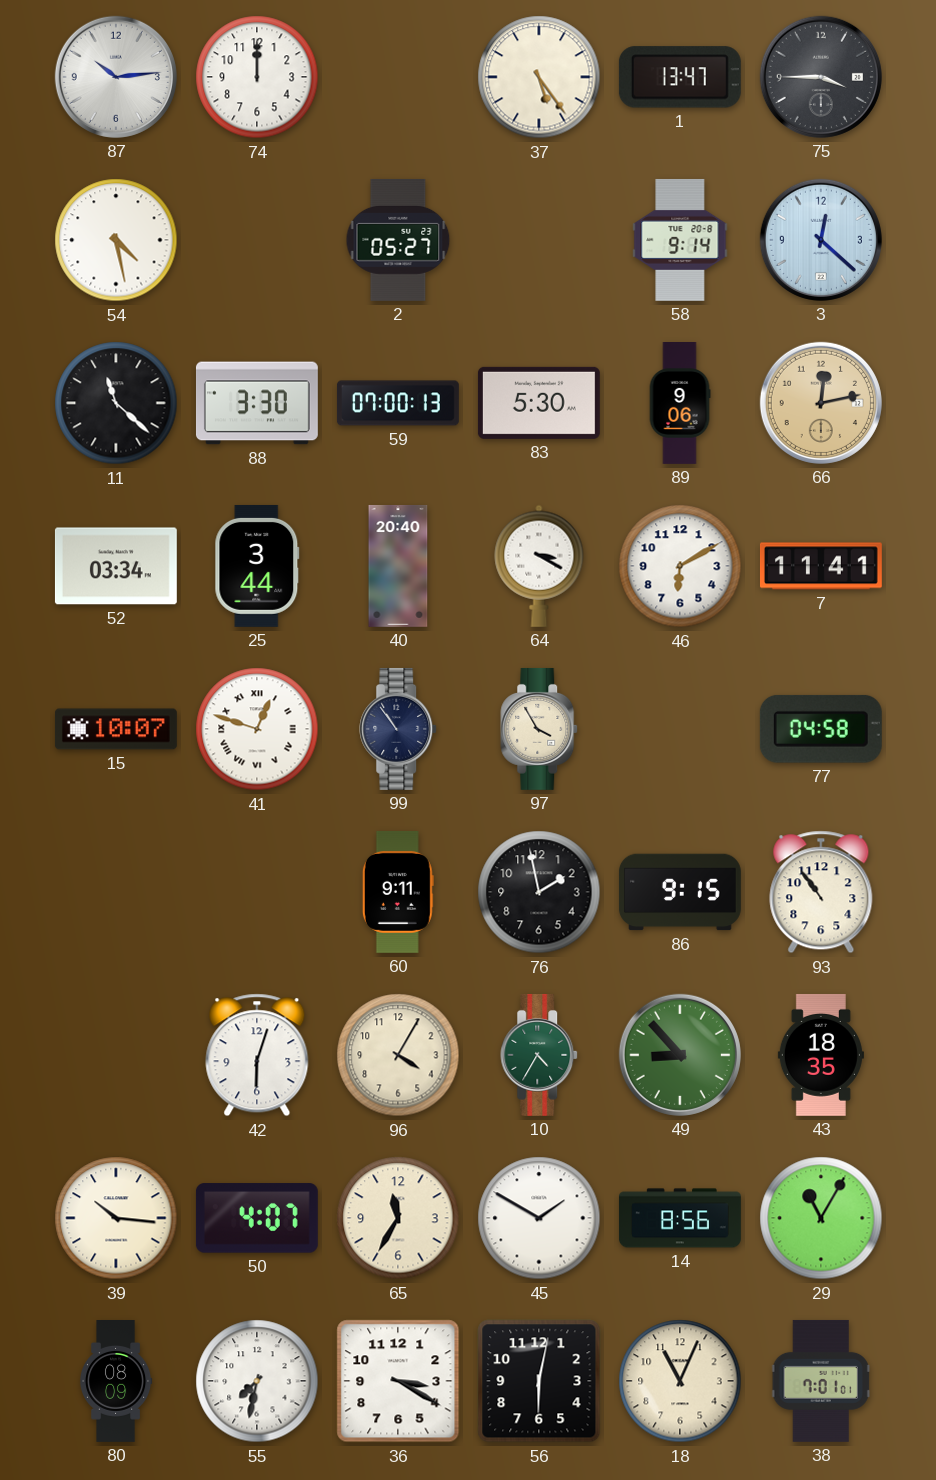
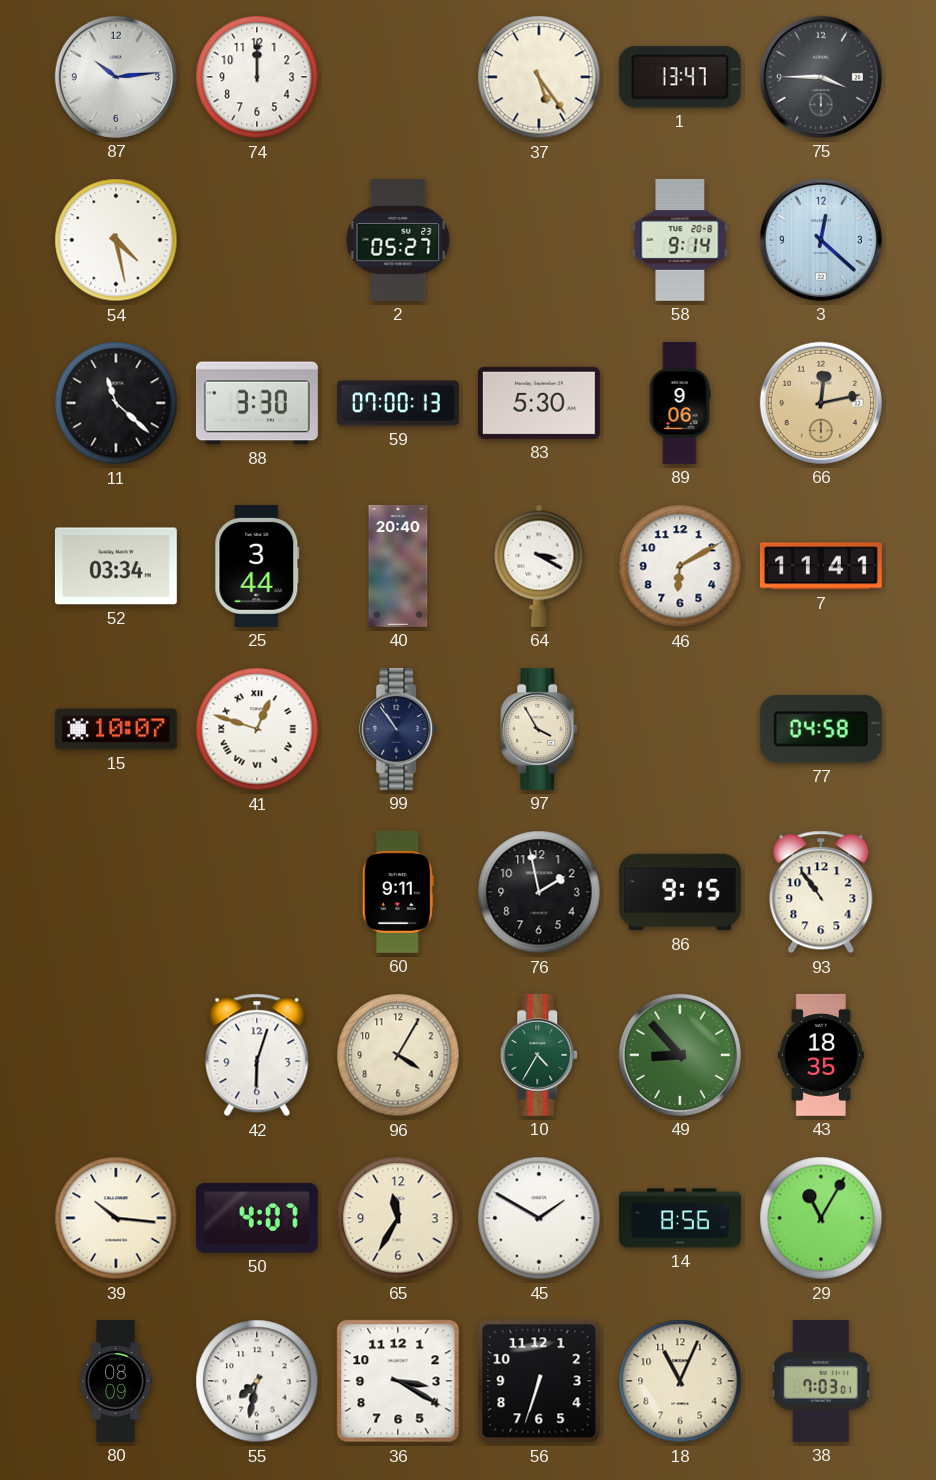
56: 6:02 -> 6:33 (539, 1381)
38: 7:01 -> 7:03 (821, 1381)
